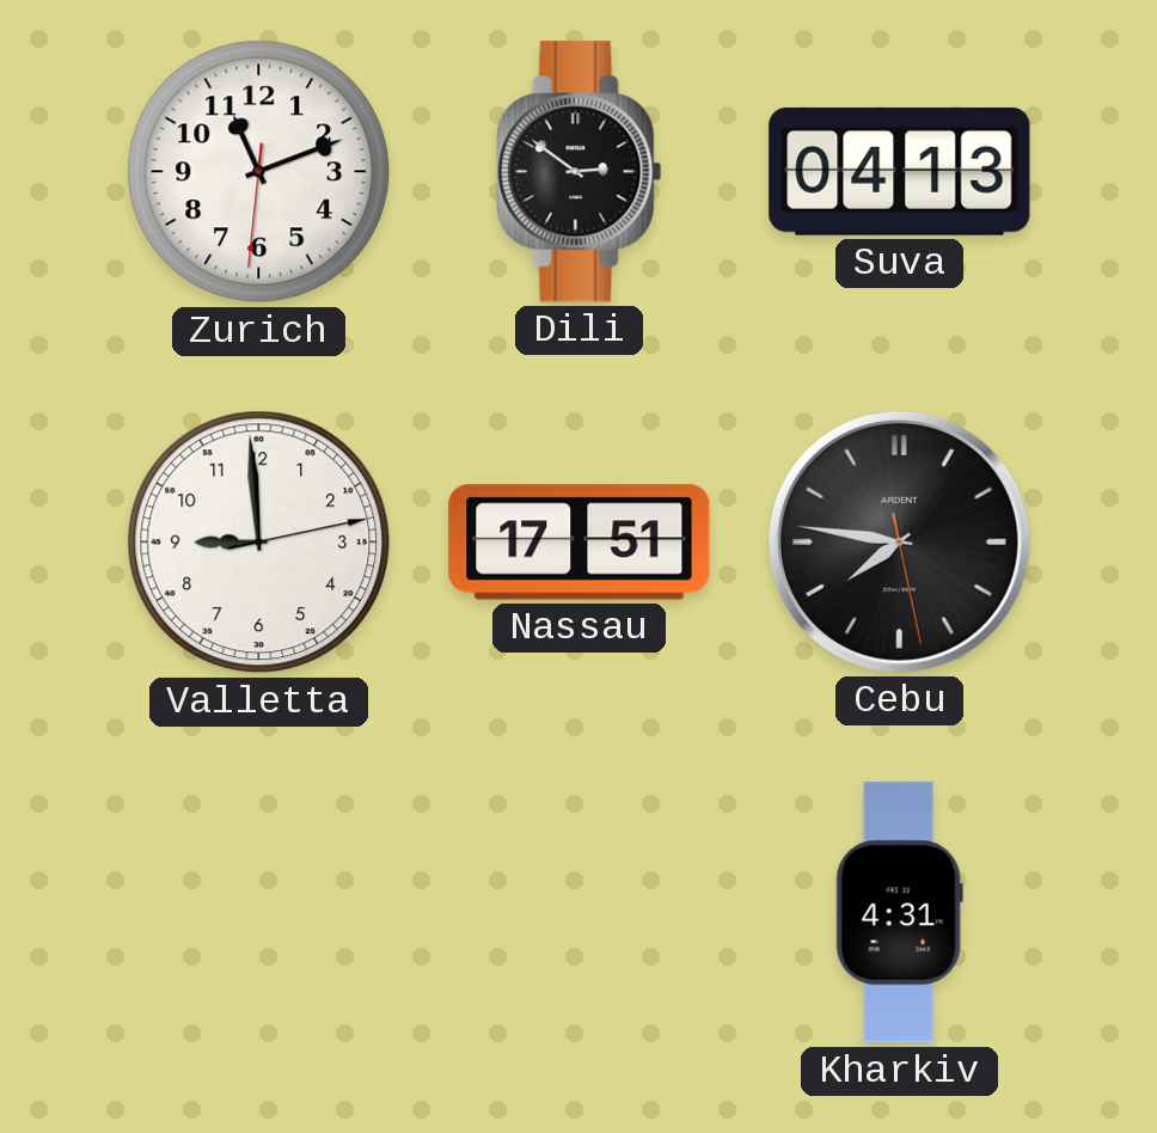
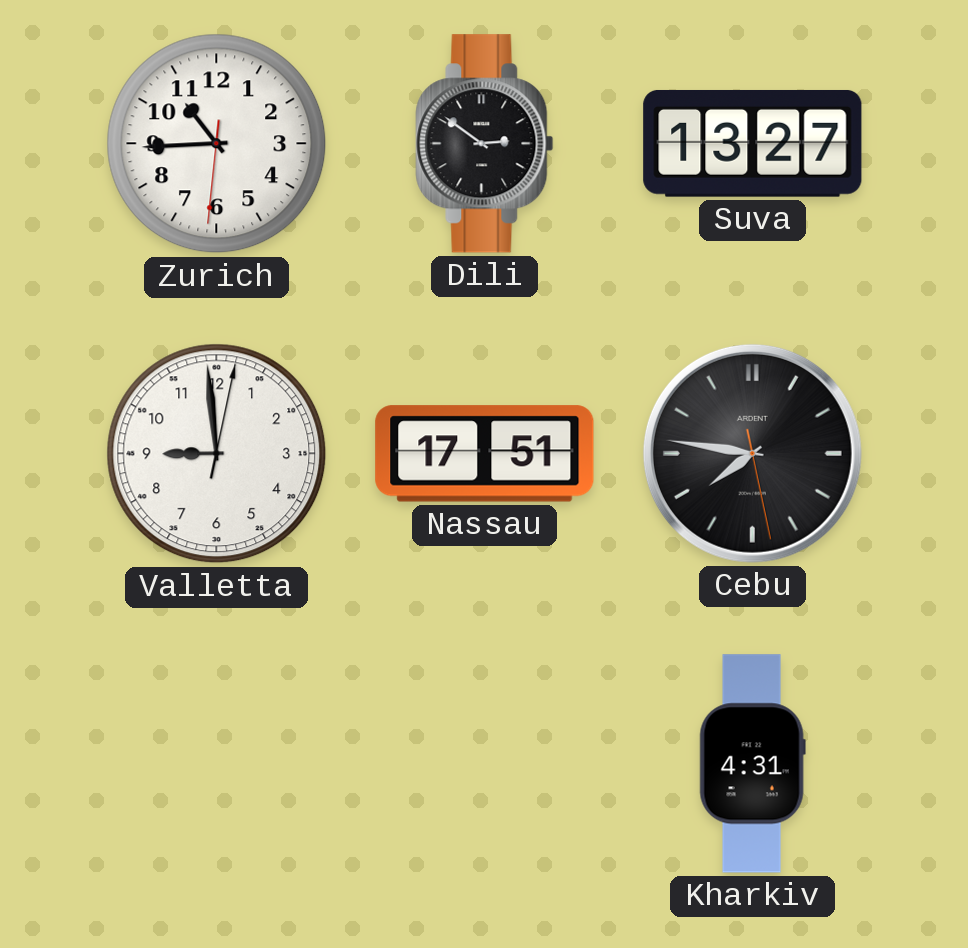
Zurich: 11:11 -> 10:44 (217, 144)
Suva: 04:13 -> 13:27 (753, 143)
Valletta: 8:59:13 -> 8:59:02 (217, 454)
